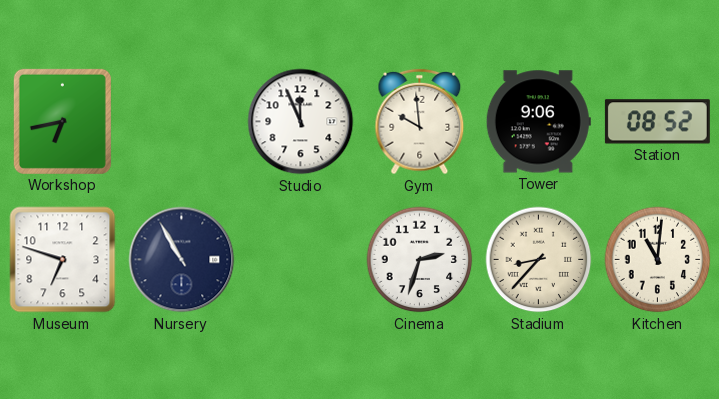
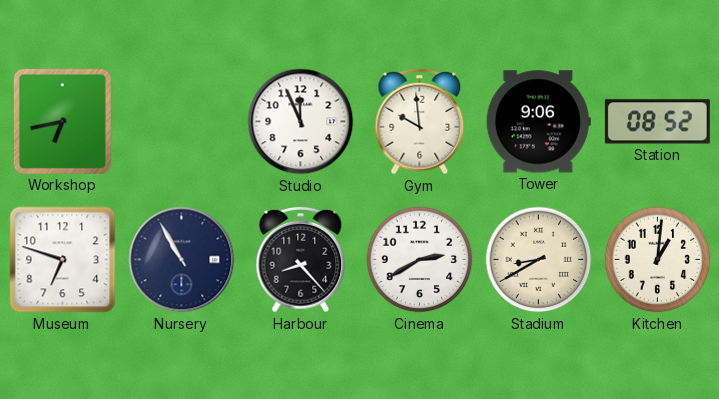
Harbour: none -> 8:23 (301, 260)
Cinema: 2:33 -> 2:40 (420, 260)
Stadium: 8:37 -> 8:40 (539, 260)
Kitchen: 11:01 -> 1:01 (658, 260)
